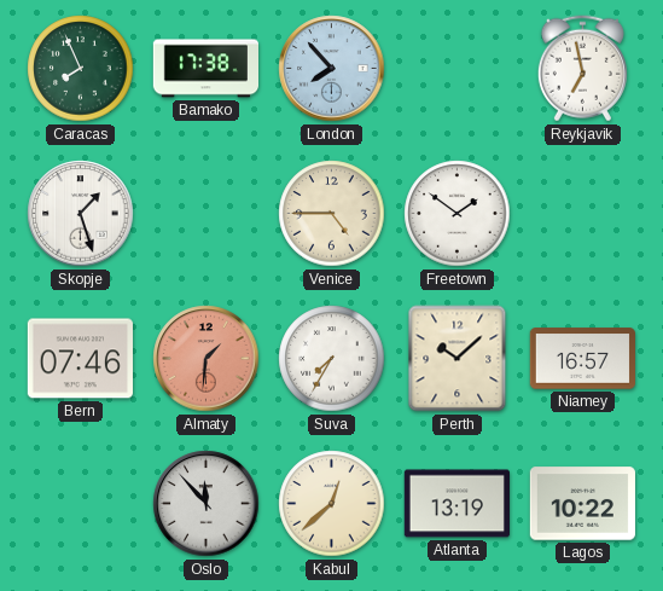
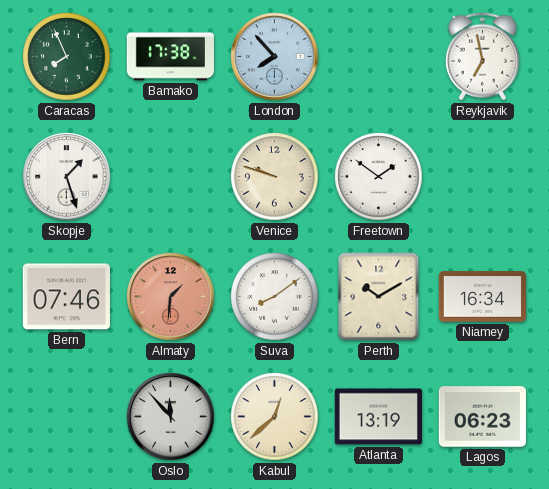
Venice: 4:45 -> 9:48 (275, 177)
Suva: 7:35 -> 8:09 (275, 297)
Perth: 10:08 -> 10:10 (379, 297)
Niamey: 16:57 -> 16:34 (482, 297)
Lagos: 10:22 -> 06:23 (482, 417)
